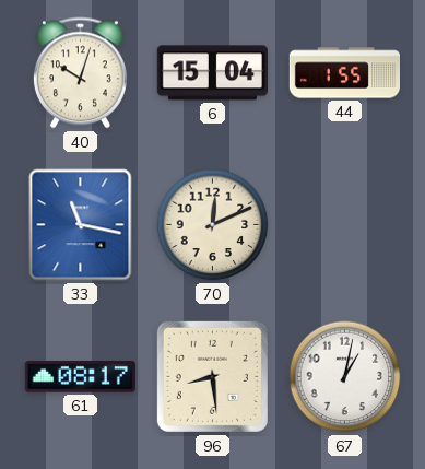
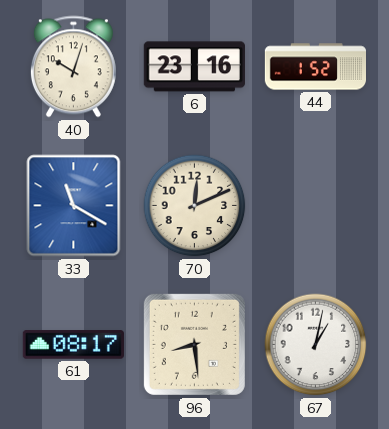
6: 15:04 -> 23:16 (194, 67)
44: 1:55 -> 1:52 (315, 67)
33: 11:17 -> 11:20 (74, 206)
